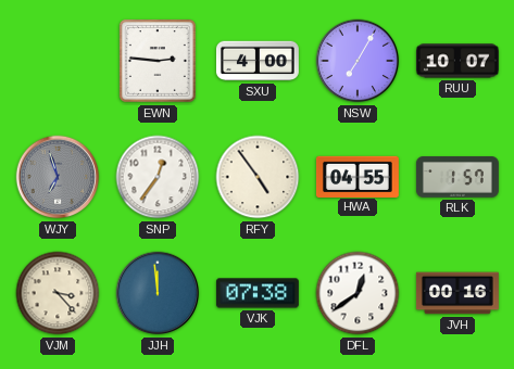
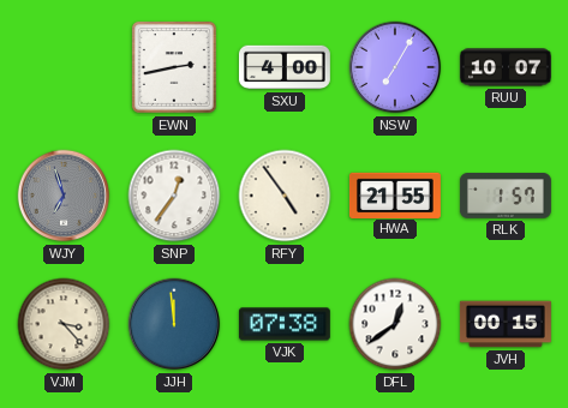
EWN: 2:46 -> 2:43 (174, 67)
HWA: 04:55 -> 21:55 (395, 194)
JVH: 00:16 -> 00:15 (506, 324)
